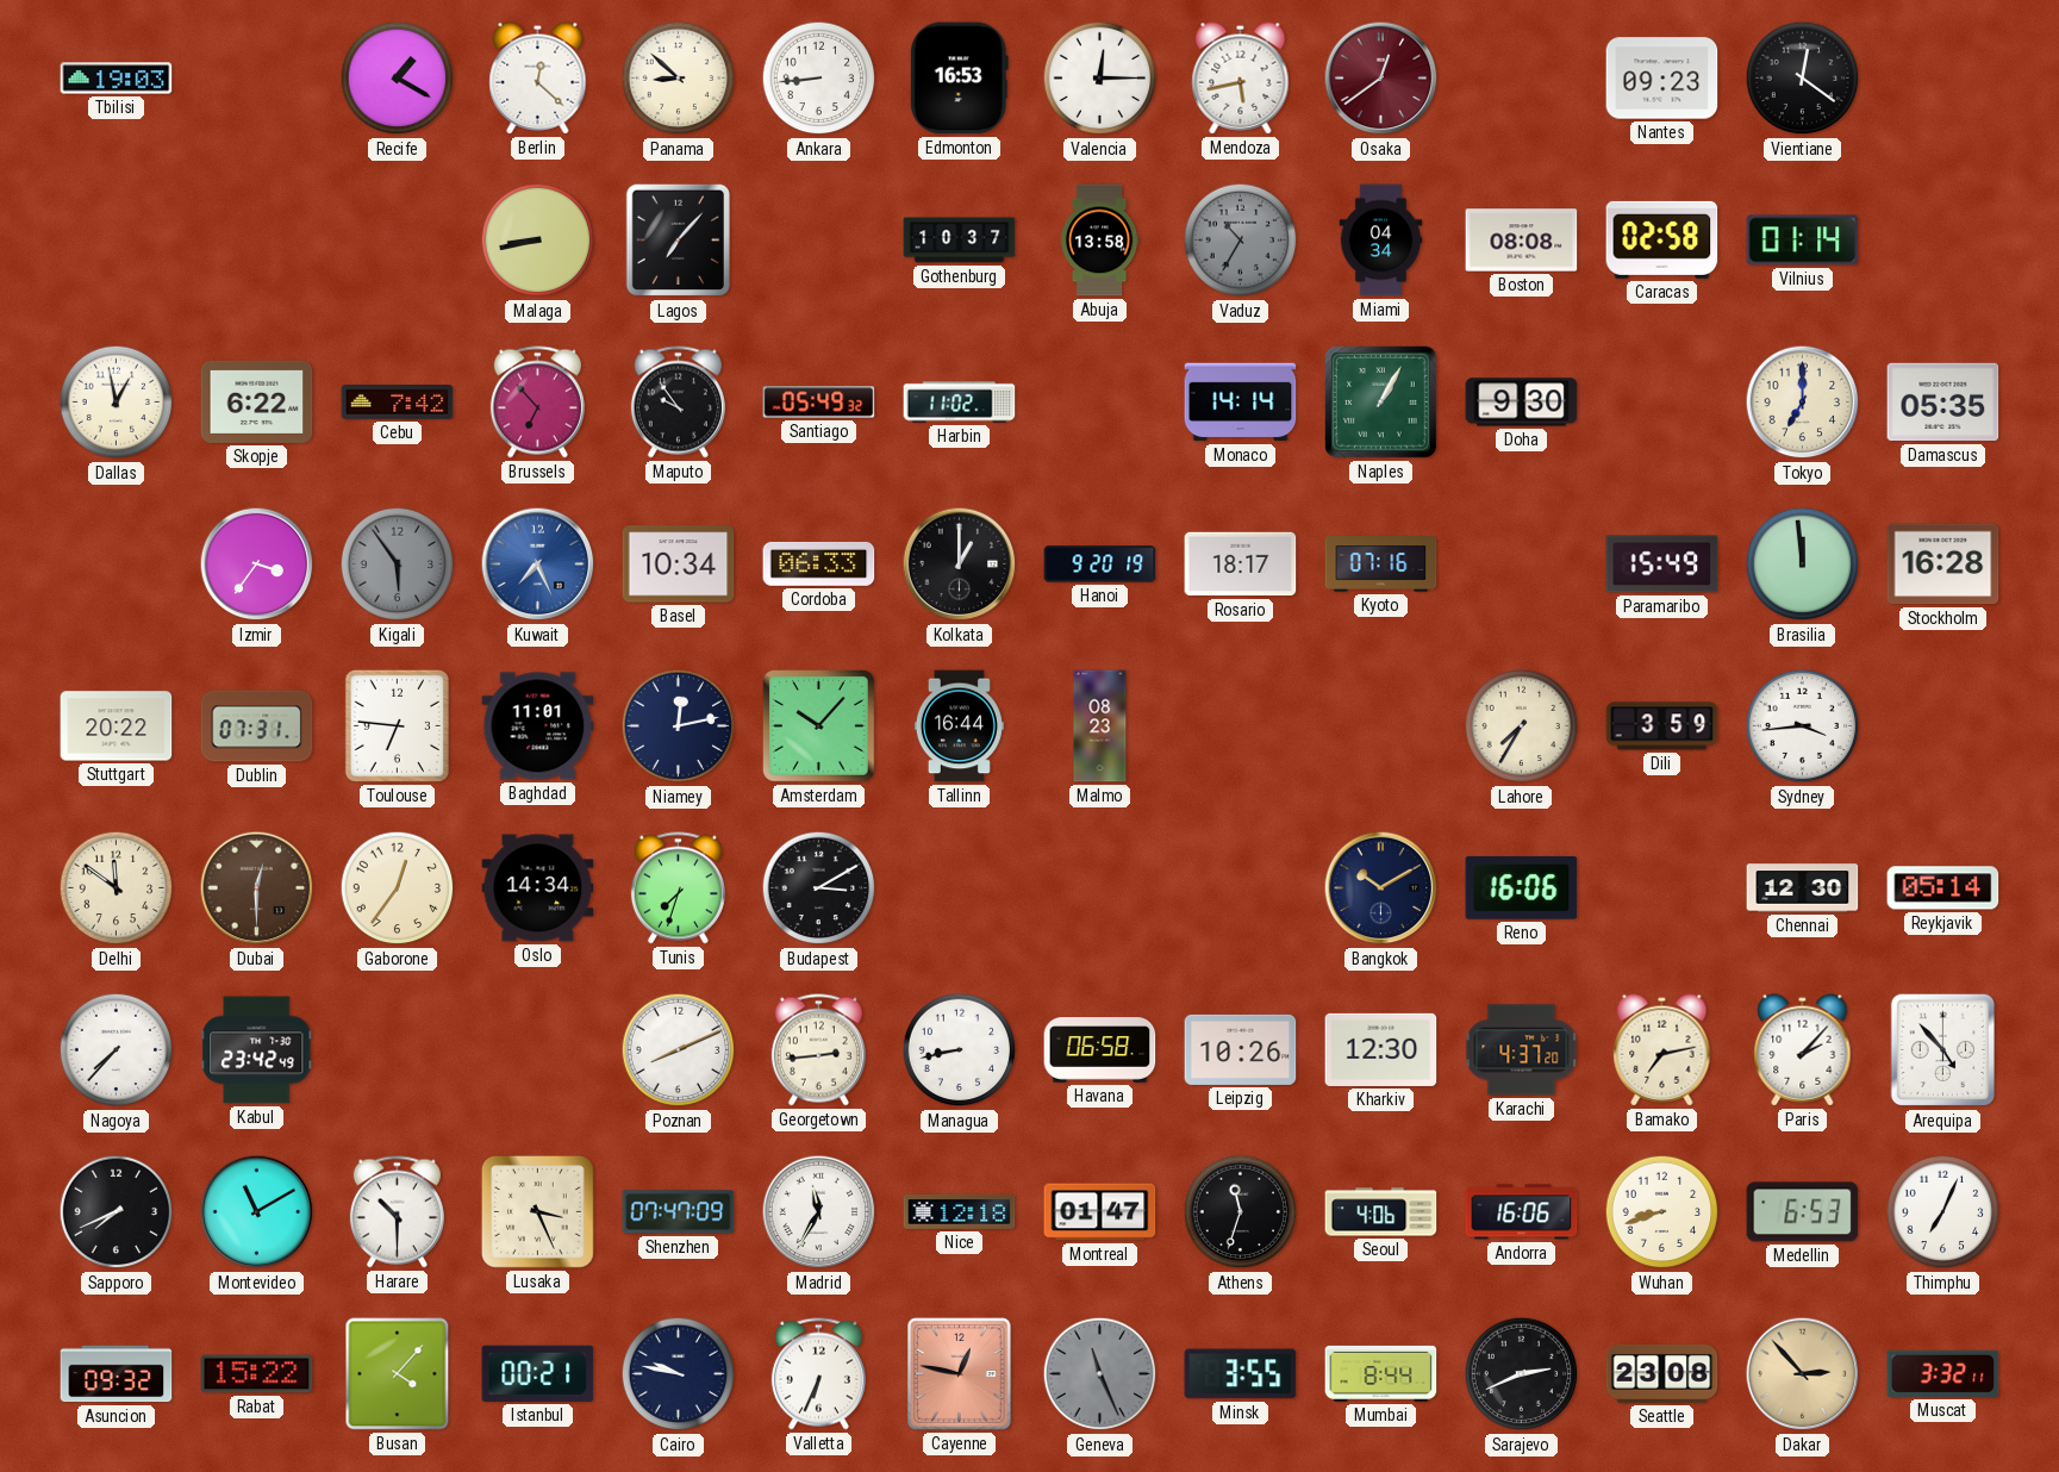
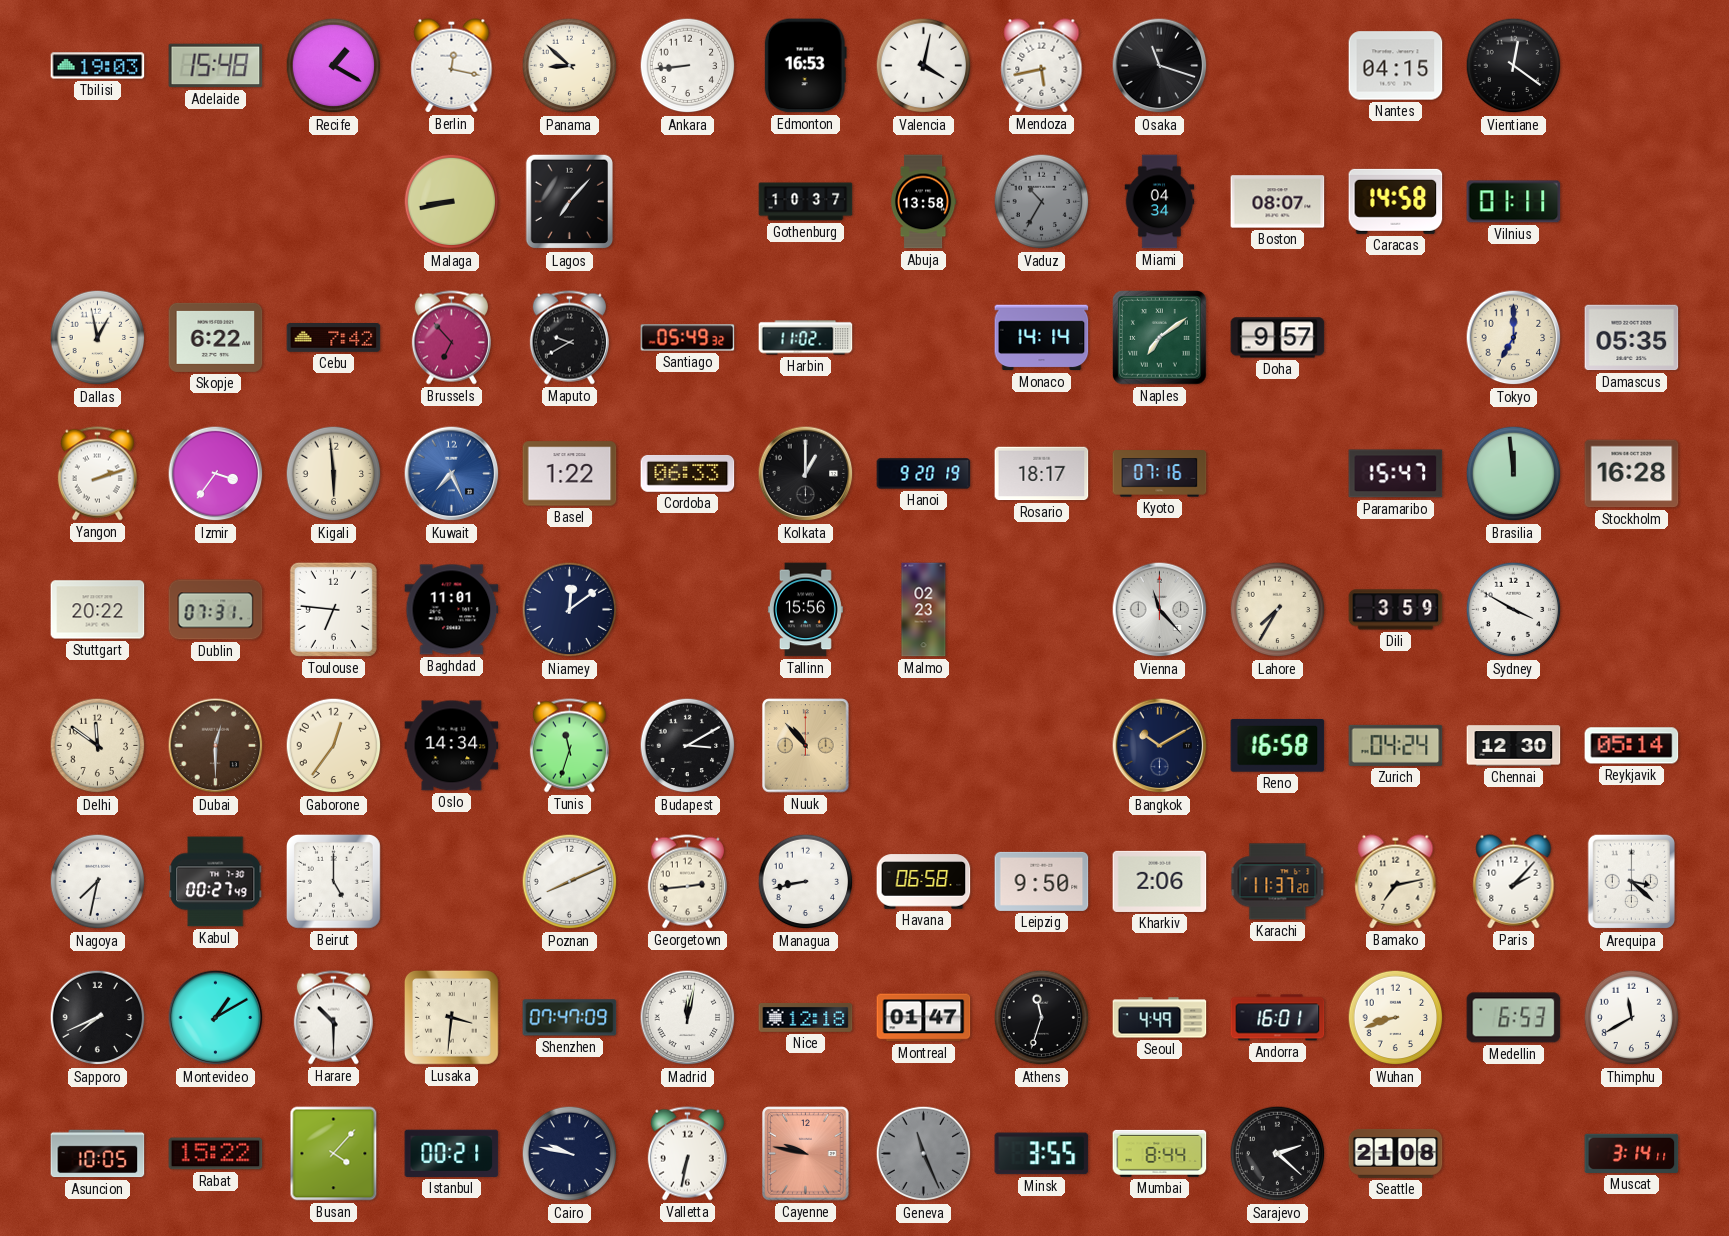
Adelaide: none -> 15:48 (216, 66)
Berlin: 12:22 -> 12:17 (452, 66)
Valencia: 12:15 -> 4:02 (924, 66)
Osaka: 12:39 -> 11:18 (1160, 66)
Osaka dial: burgundy -> black (1160, 66)
Nantes: 09:23 -> 04:15 (1396, 66)
Boston: 08:08 -> 08:07 (1278, 202)
Caracas: 02:58 -> 14:58 (1396, 201)
Vilnius: 01:14 -> 01:11 (1514, 202)
Maputo: 9:54 -> 9:40 (569, 338)
Naples: 1:05 -> 7:09 (1160, 338)
Doha: 9:30 -> 9:57 (1278, 338)
Yangon: none -> 2:12 (97, 474)
Kigali: 5:54 -> 5:59 (334, 474)
Kigali dial: grey -> cream (334, 474)
Basel: 10:34 -> 1:22 (570, 474)
Paramaribo: 15:49 -> 15:47 (1396, 474)
Niamey: 12:13 -> 12:09 (570, 610)
Amsterdam: 10:07 -> none (819, 726)
Tallinn: 16:44 -> 15:56 (805, 610)
Malmo: 08:23 -> 02:23 (924, 610)
Vienna: none -> 11:23 (1160, 610)
Sydney: 3:44 -> 3:50 (1514, 610)
Tunis: 7:33 -> 11:33 (569, 746)
Nuuk: none -> 10:53 (806, 746)
Reno: 16:06 -> 16:58 (1278, 745)
Zurich: none -> 04:24 (1396, 745)
Nagoya: 7:37 -> 7:32 (98, 882)
Kabul: 23:42 -> 00:27 (216, 882)
Beirut: none -> 5:00 (333, 881)
Leipzig: 10:26 -> 9:50 (1042, 881)
Kharkiv: 12:30 -> 2:06 (1160, 881)
Karachi: 4:37 -> 11:37 (1278, 882)
Arequipa: 4:53 -> 3:22 (1632, 882)
Montevideo: 11:10 -> 1:10 (216, 1018)
Lusaka: 3:26 -> 3:31 (451, 1017)
Madrid: 11:35 -> 12:02 (688, 1018)
Seoul: 4:06 -> 4:49 (1160, 1018)
Andorra: 16:06 -> 16:01 (1278, 1018)
Thimphu: 7:04 -> 11:40 (1632, 1018)
Asuncion: 09:32 -> 10:05 (98, 1154)
Valletta: 6:34 -> 6:32 (687, 1154)
Cayenne: 12:47 -> 9:47 (806, 1154)
Sarajevo: 2:41 -> 2:22 (1278, 1154)
Seattle: 23:08 -> 21:08 (1396, 1153)
Dakar: 2:53 -> none (1803, 1374)
Muscat: 3:32 -> 3:14 (1632, 1153)
